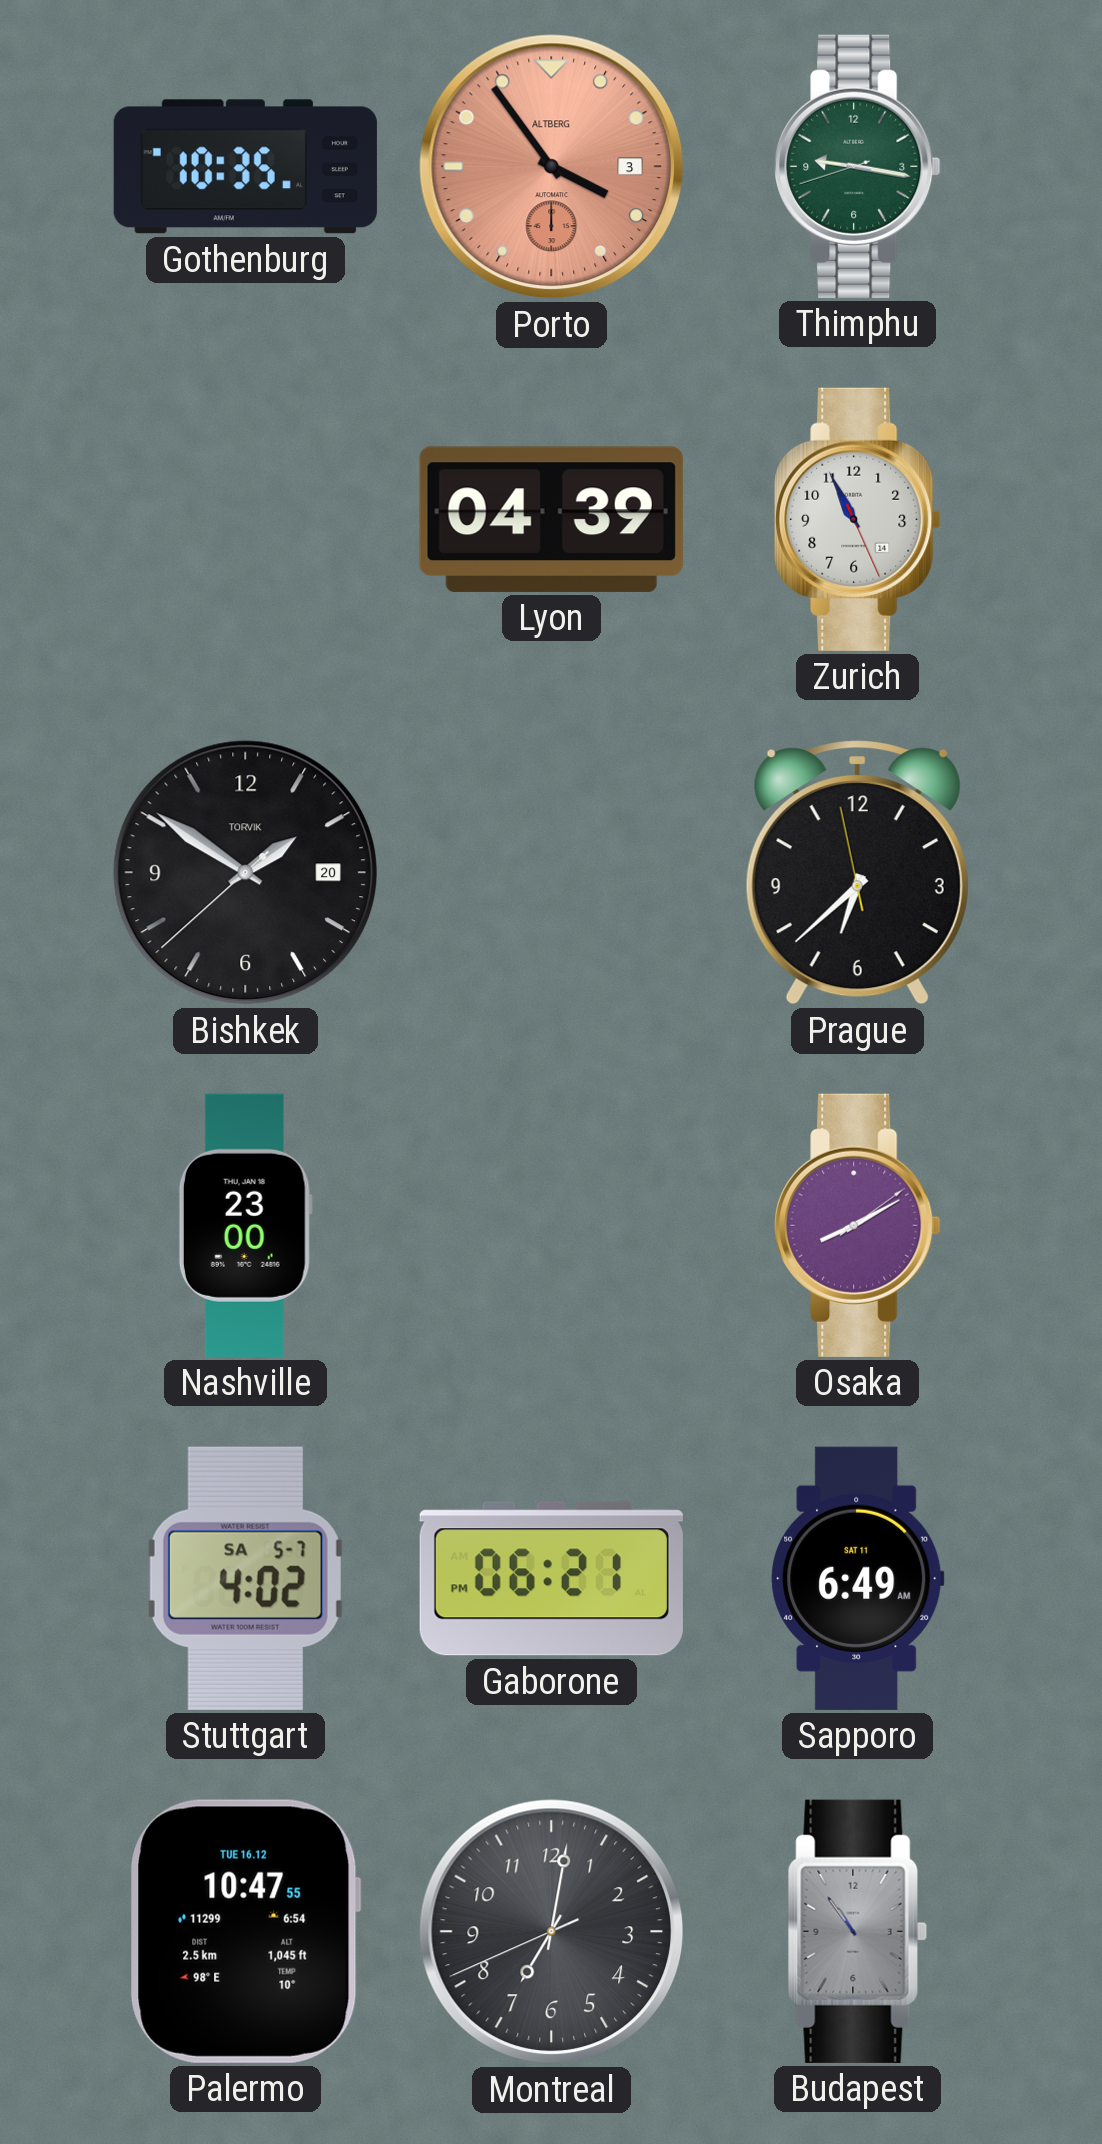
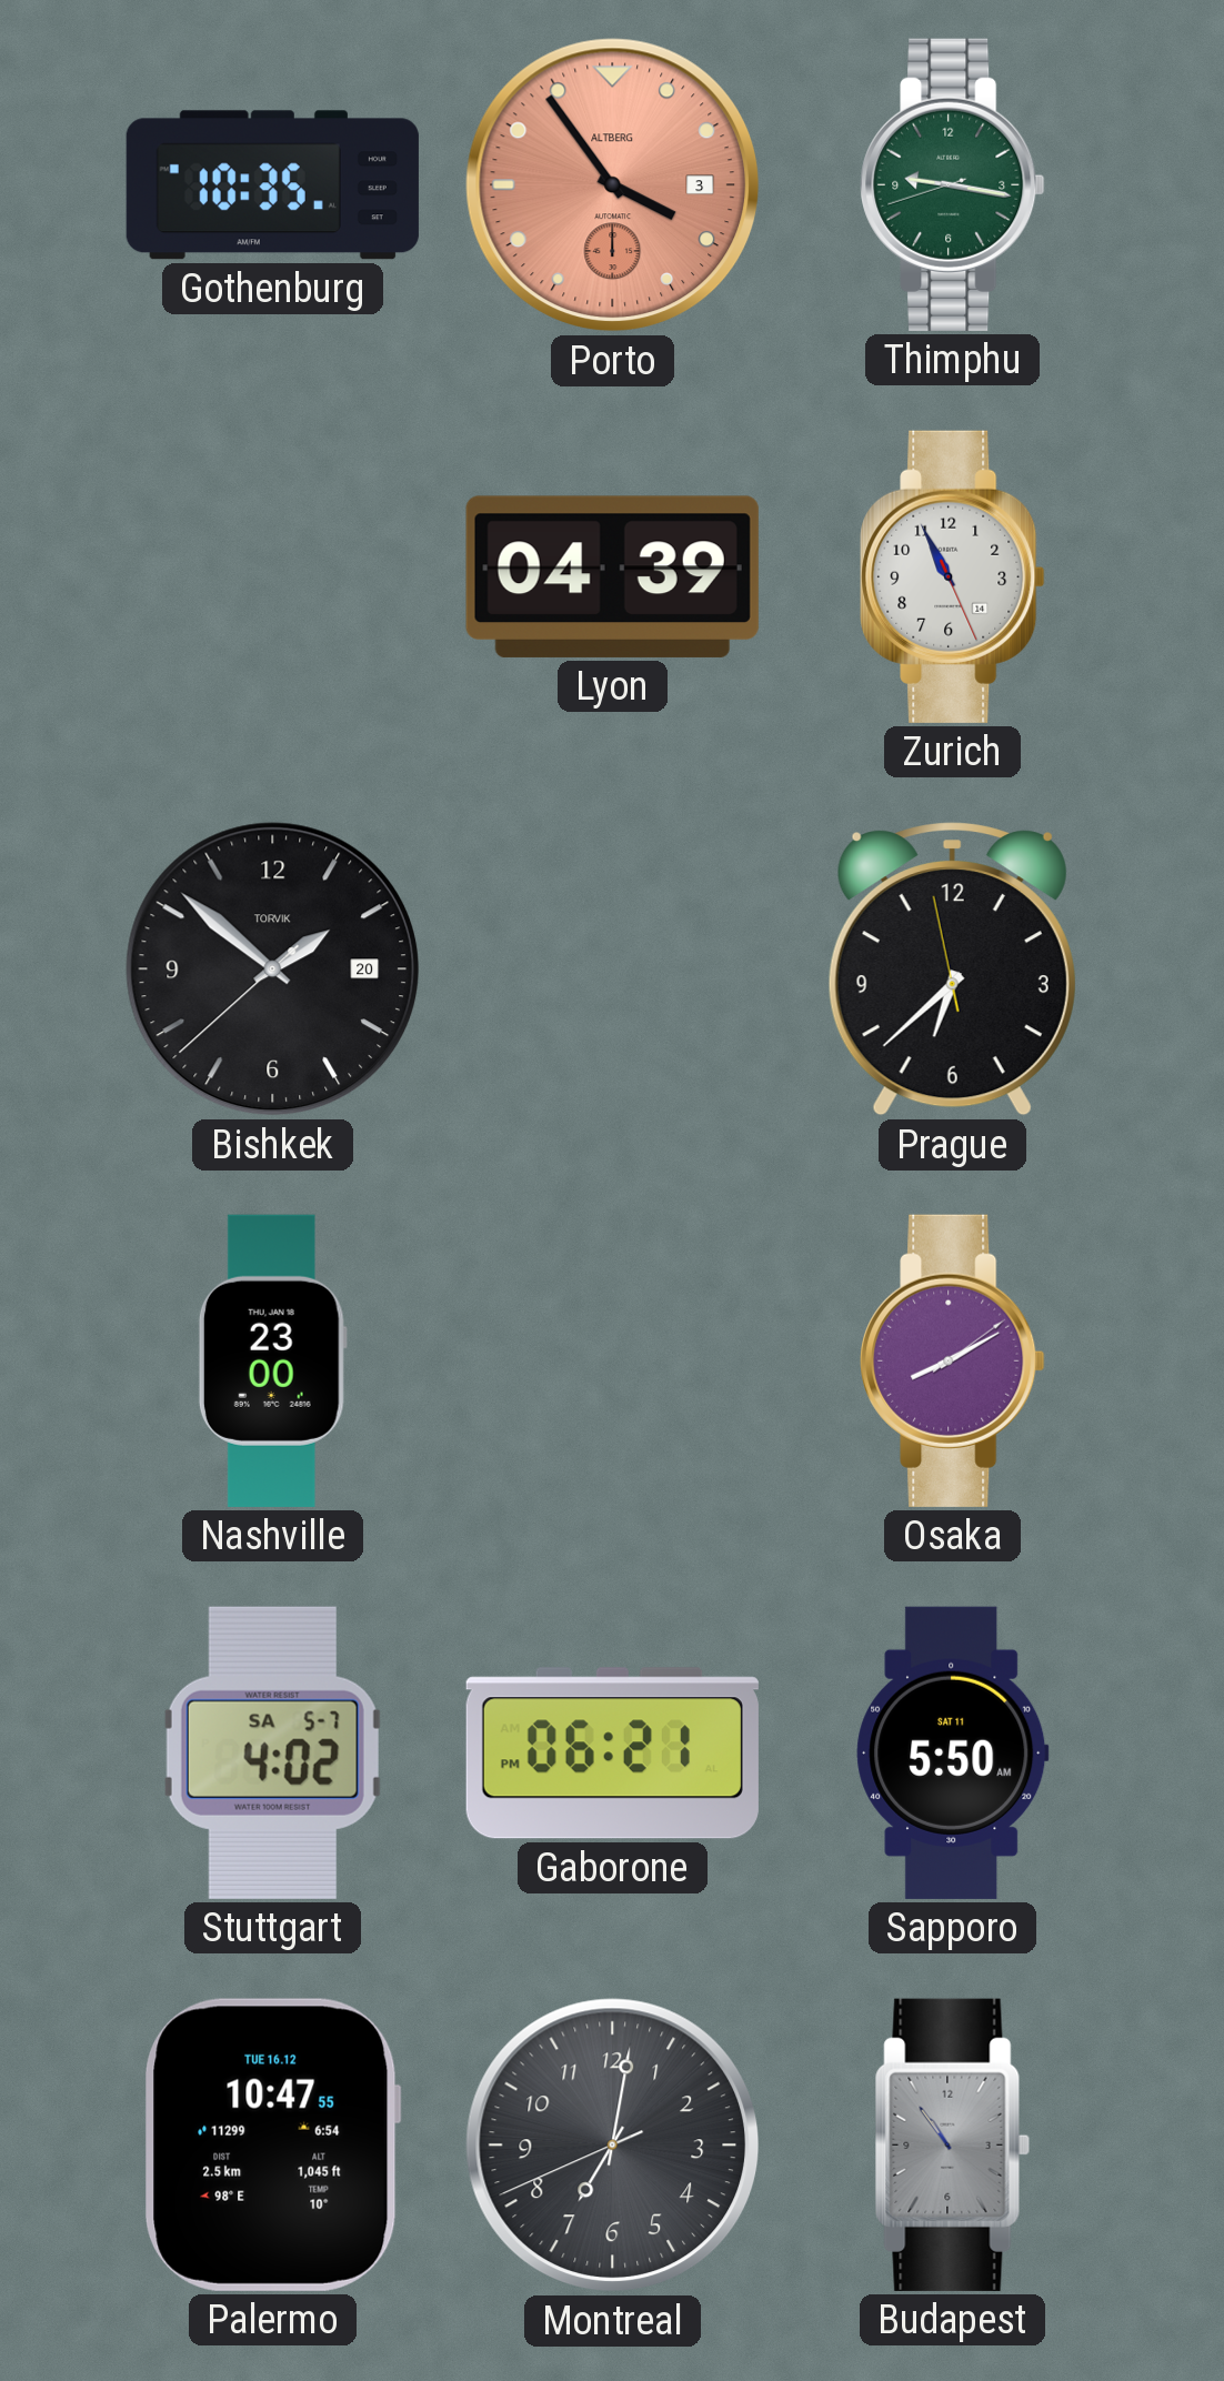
Bishkek: 1:50 -> 1:51 (273, 970)
Sapporo: 6:49 -> 5:50 (953, 1752)
